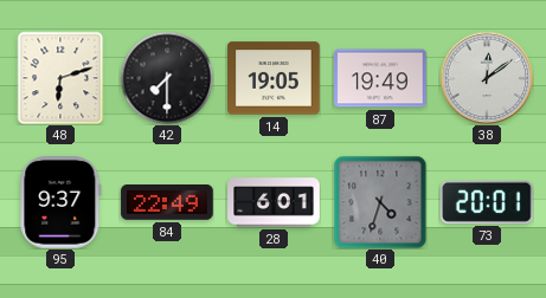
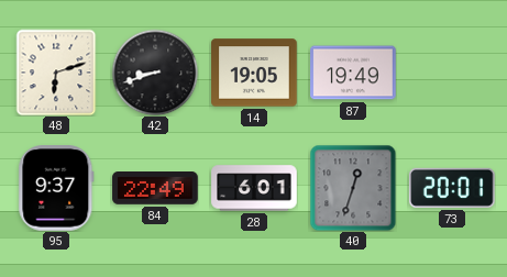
42: 7:30 -> 8:42 (155, 73)
38: 12:09 -> none (487, 78)
40: 4:33 -> 12:33 (353, 188)
